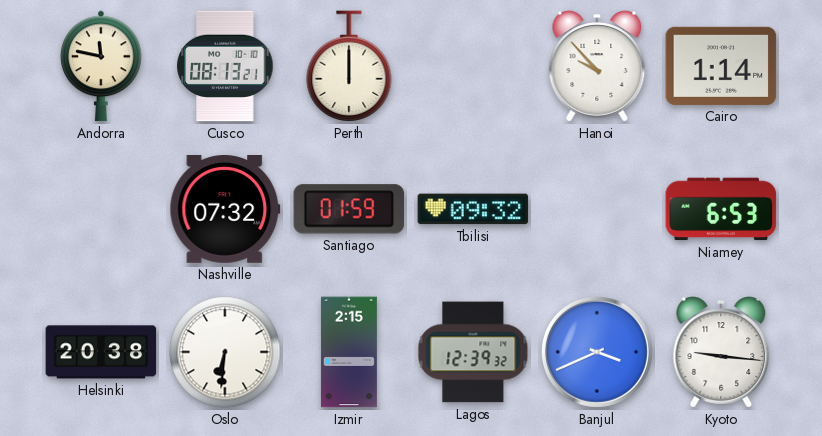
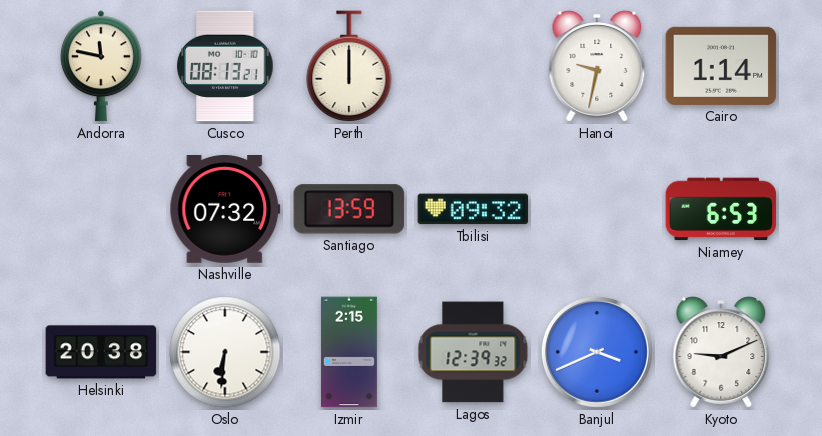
Hanoi: 9:53 -> 9:32 (597, 66)
Santiago: 01:59 -> 13:59 (349, 209)
Kyoto: 9:16 -> 9:11 (721, 352)
